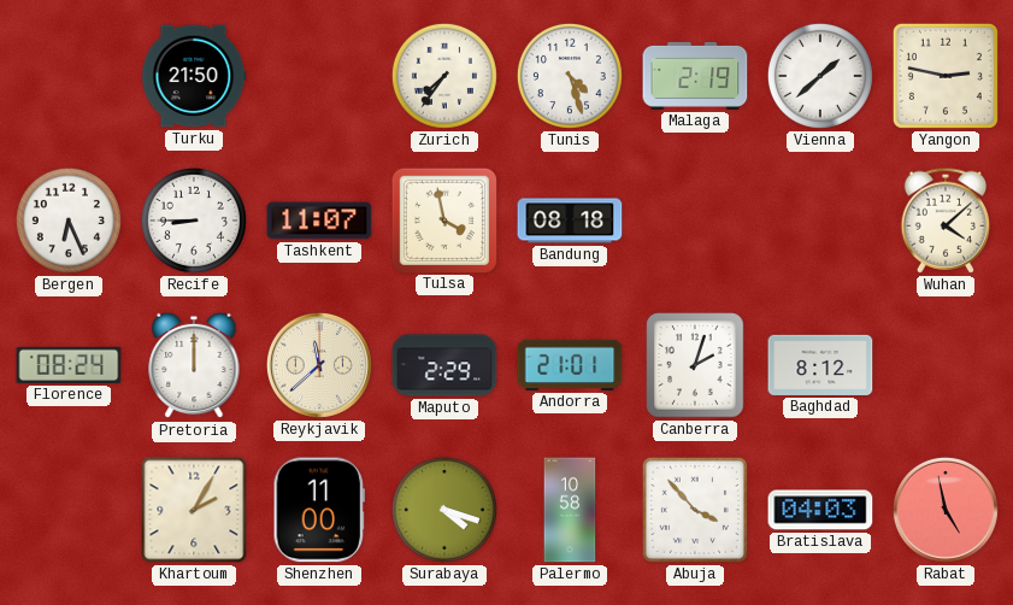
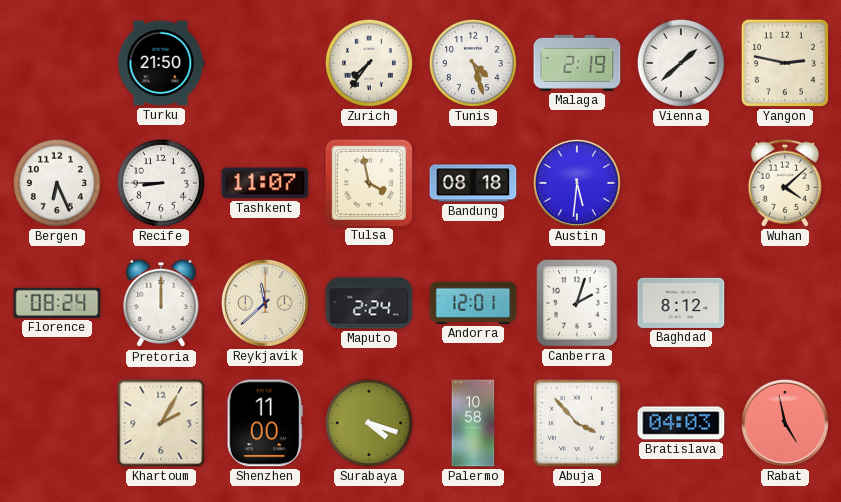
Austin: none -> 5:31 (577, 183)
Maputo: 2:29 -> 2:24 (369, 303)
Andorra: 21:01 -> 12:01 (473, 303)
